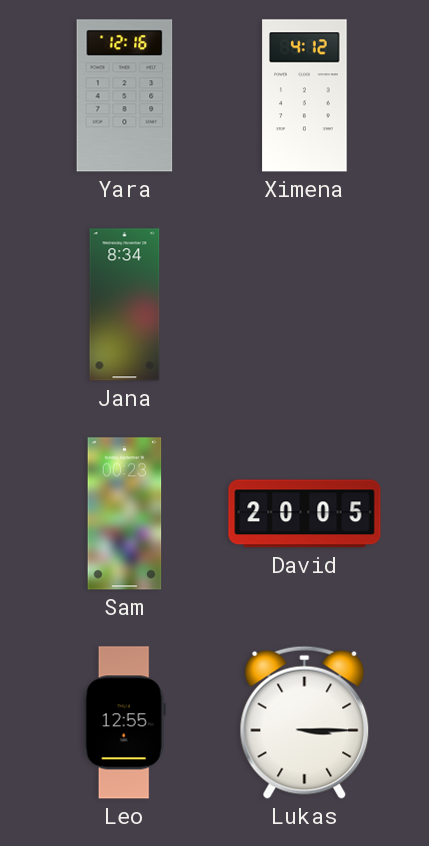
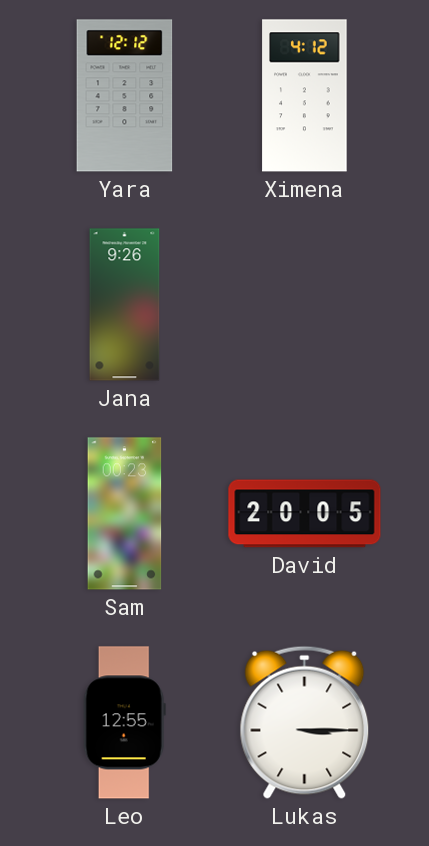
Yara: 12:16 -> 12:12 (125, 96)
Jana: 8:34 -> 9:26 (125, 305)
